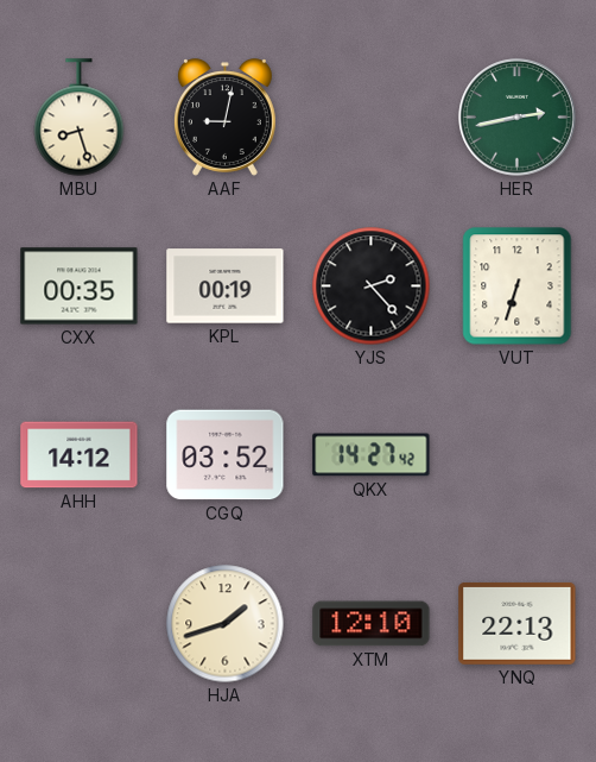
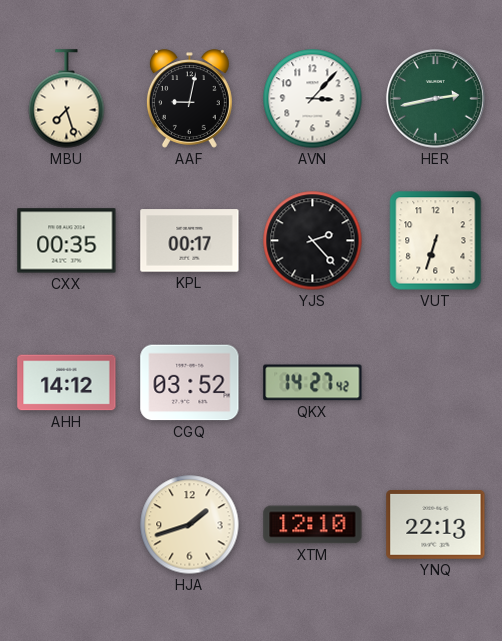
MBU: 8:27 -> 7:27 (67, 99)
AVN: none -> 3:07 (313, 99)
KPL: 00:19 -> 00:17 (190, 241)
